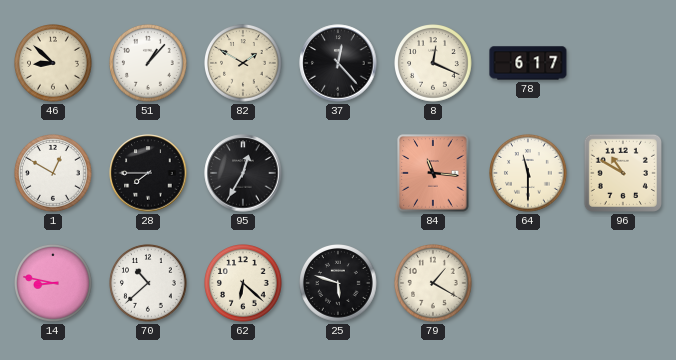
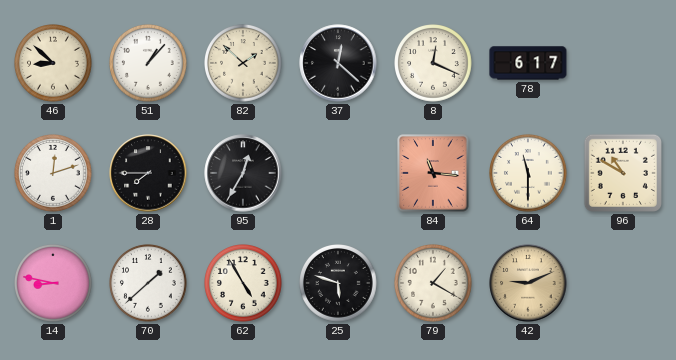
82: 1:50 -> 1:52 (244, 64)
37: 12:23 -> 12:22 (338, 63)
1: 12:50 -> 12:12 (54, 174)
70: 10:38 -> 1:38 (149, 284)
62: 6:22 -> 4:55 (244, 284)
42: none -> 9:11 (528, 283)
